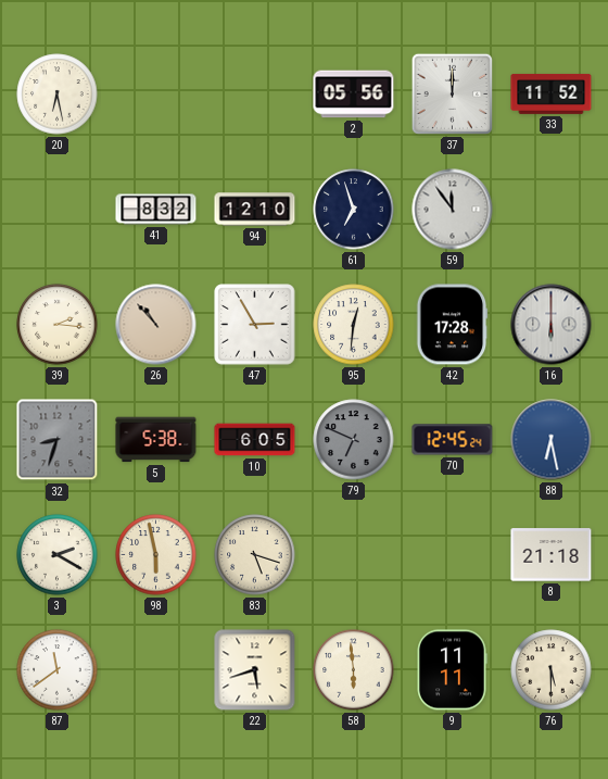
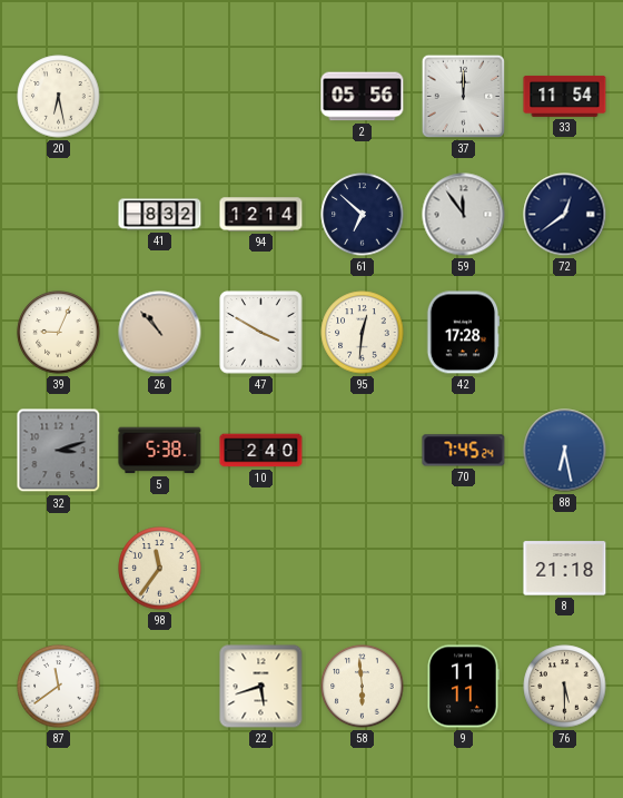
33: 11:52 -> 11:54 (565, 96)
94: 12:10 -> 12:14 (261, 215)
61: 6:57 -> 6:52 (363, 215)
72: none -> 12:39 (565, 215)
39: 2:16 -> 9:04 (59, 333)
47: 2:55 -> 3:50 (261, 333)
16: 6:00 -> none (552, 325)
32: 8:33 -> 3:12 (59, 451)
10: 6:05 -> 2:40 (261, 451)
79: 6:49 -> none (354, 440)
70: 12:45 -> 7:45 (464, 451)
3: 2:20 -> none (58, 555)
98: 5:58 -> 11:36 (160, 569)
83: 5:18 -> none (255, 555)
